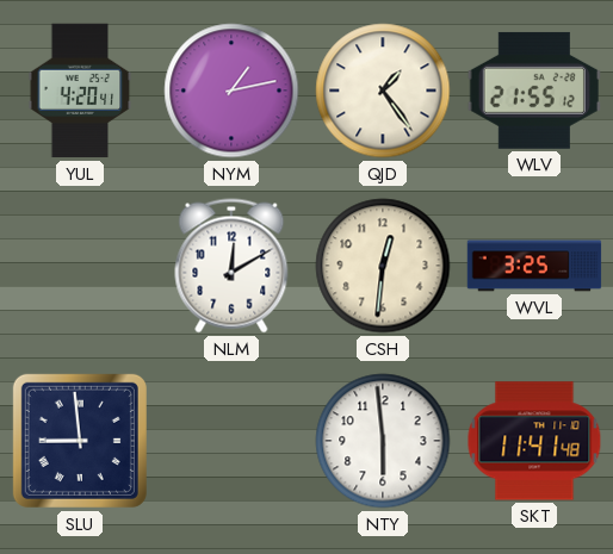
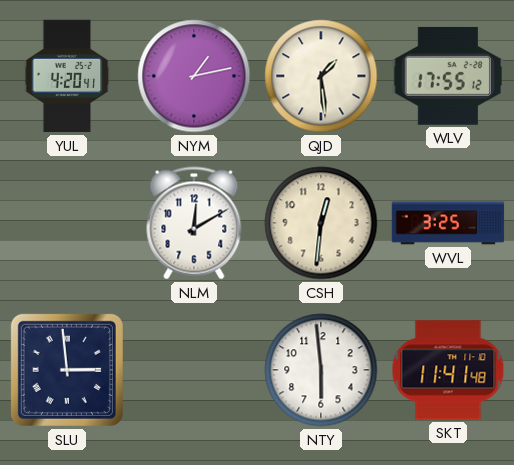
QJD: 1:24 -> 1:29 (321, 76)
WLV: 21:55 -> 17:55 (448, 76)
SLU: 8:59 -> 2:59 (67, 370)
